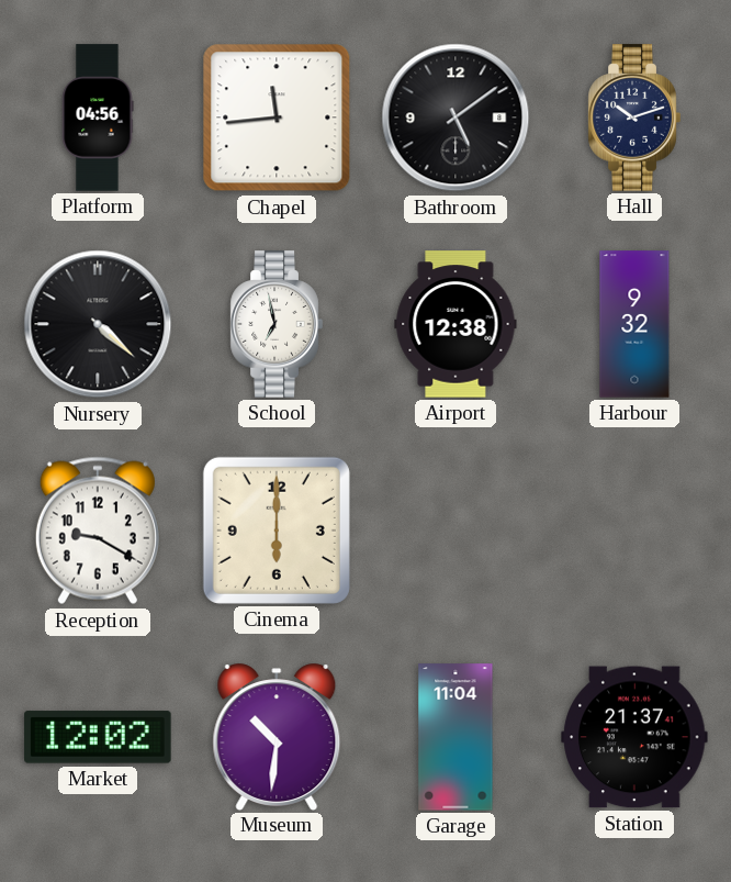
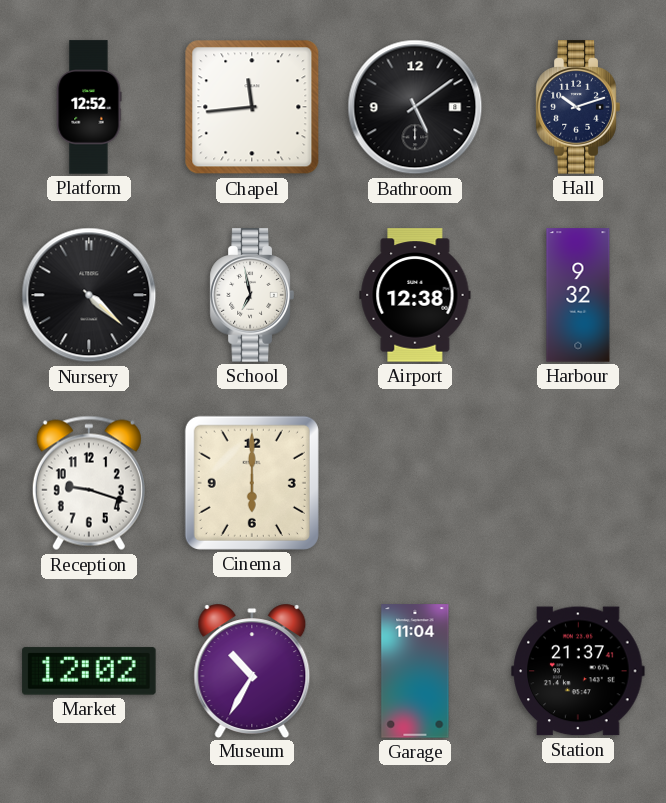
Platform: 04:56 -> 12:52 (89, 107)
Reception: 9:20 -> 9:18 (89, 483)
Museum: 10:31 -> 10:35 (252, 670)
